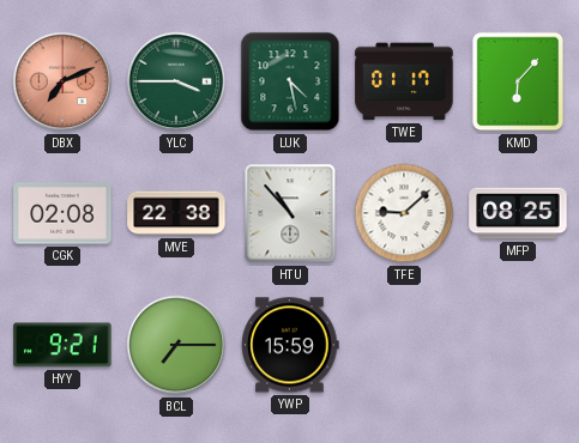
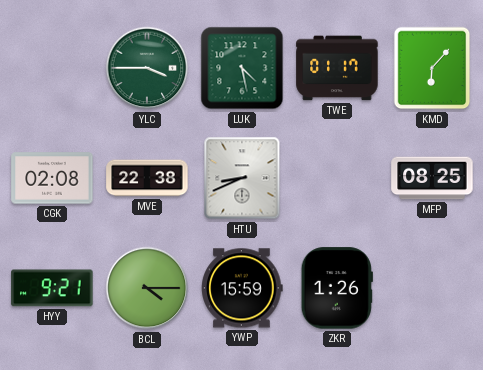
DBX: 7:11 -> none (62, 81)
HTU: 10:53 -> 8:41 (242, 178)
TFE: 9:08 -> none (404, 213)
BCL: 7:15 -> 4:15 (147, 288)
ZKR: none -> 1:26 (337, 288)
